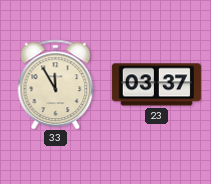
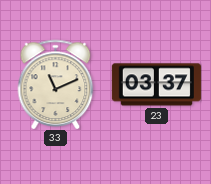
33: 11:55 -> 11:11 (56, 84)
